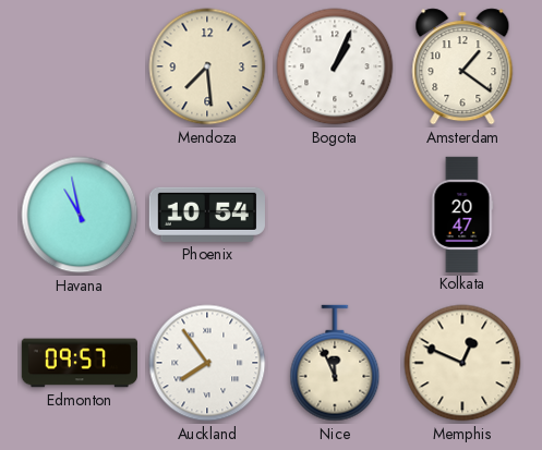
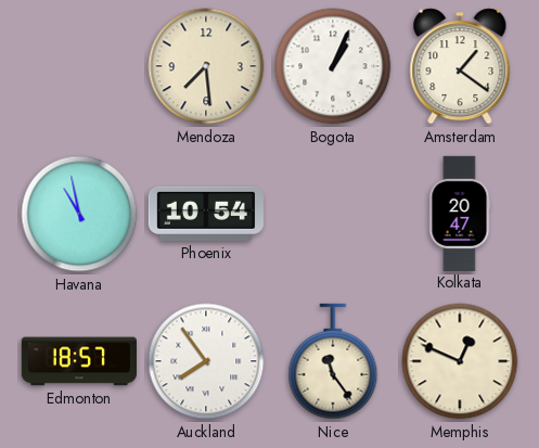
Edmonton: 09:57 -> 18:57 (78, 361)
Nice: 11:56 -> 11:24 (333, 361)
